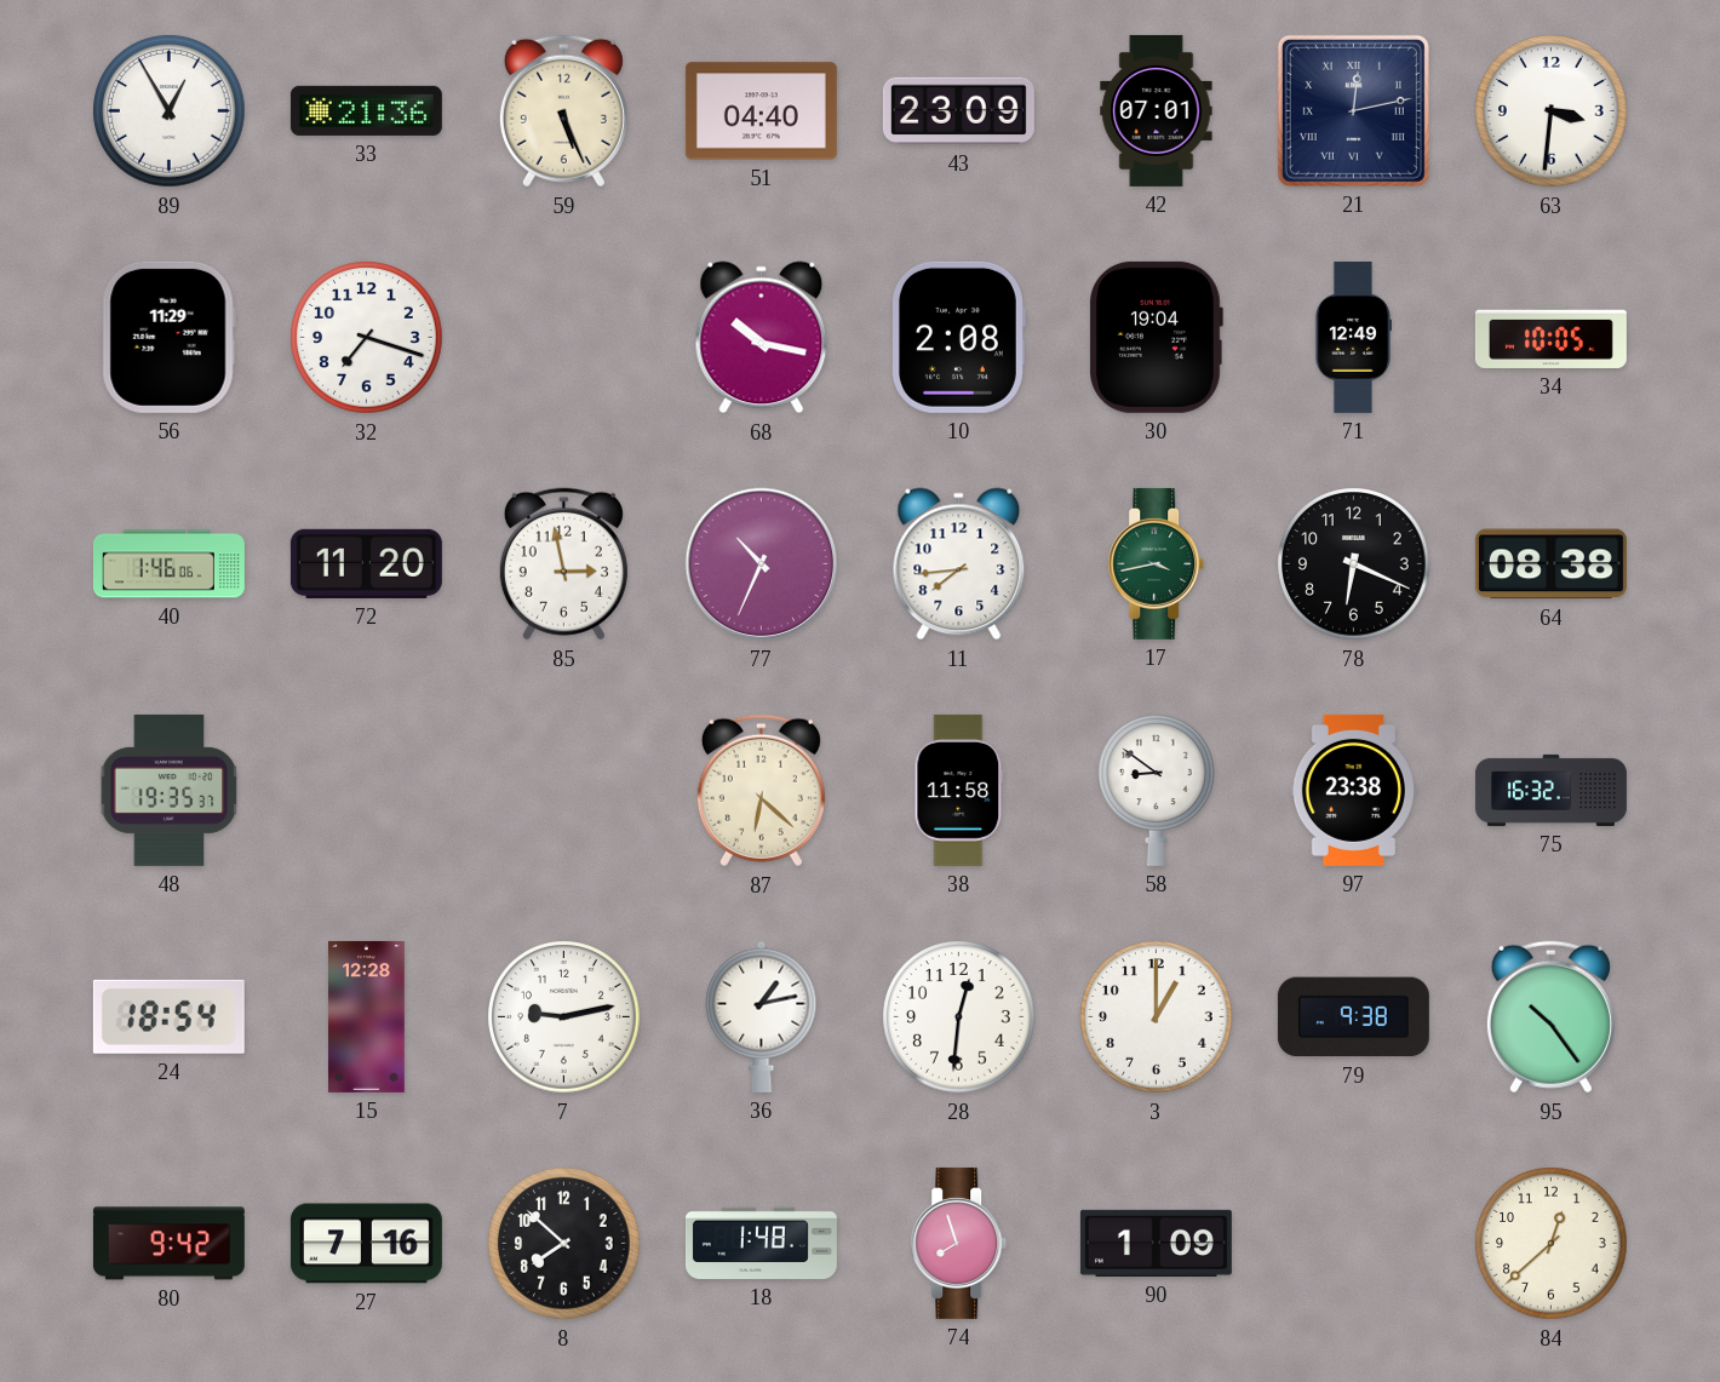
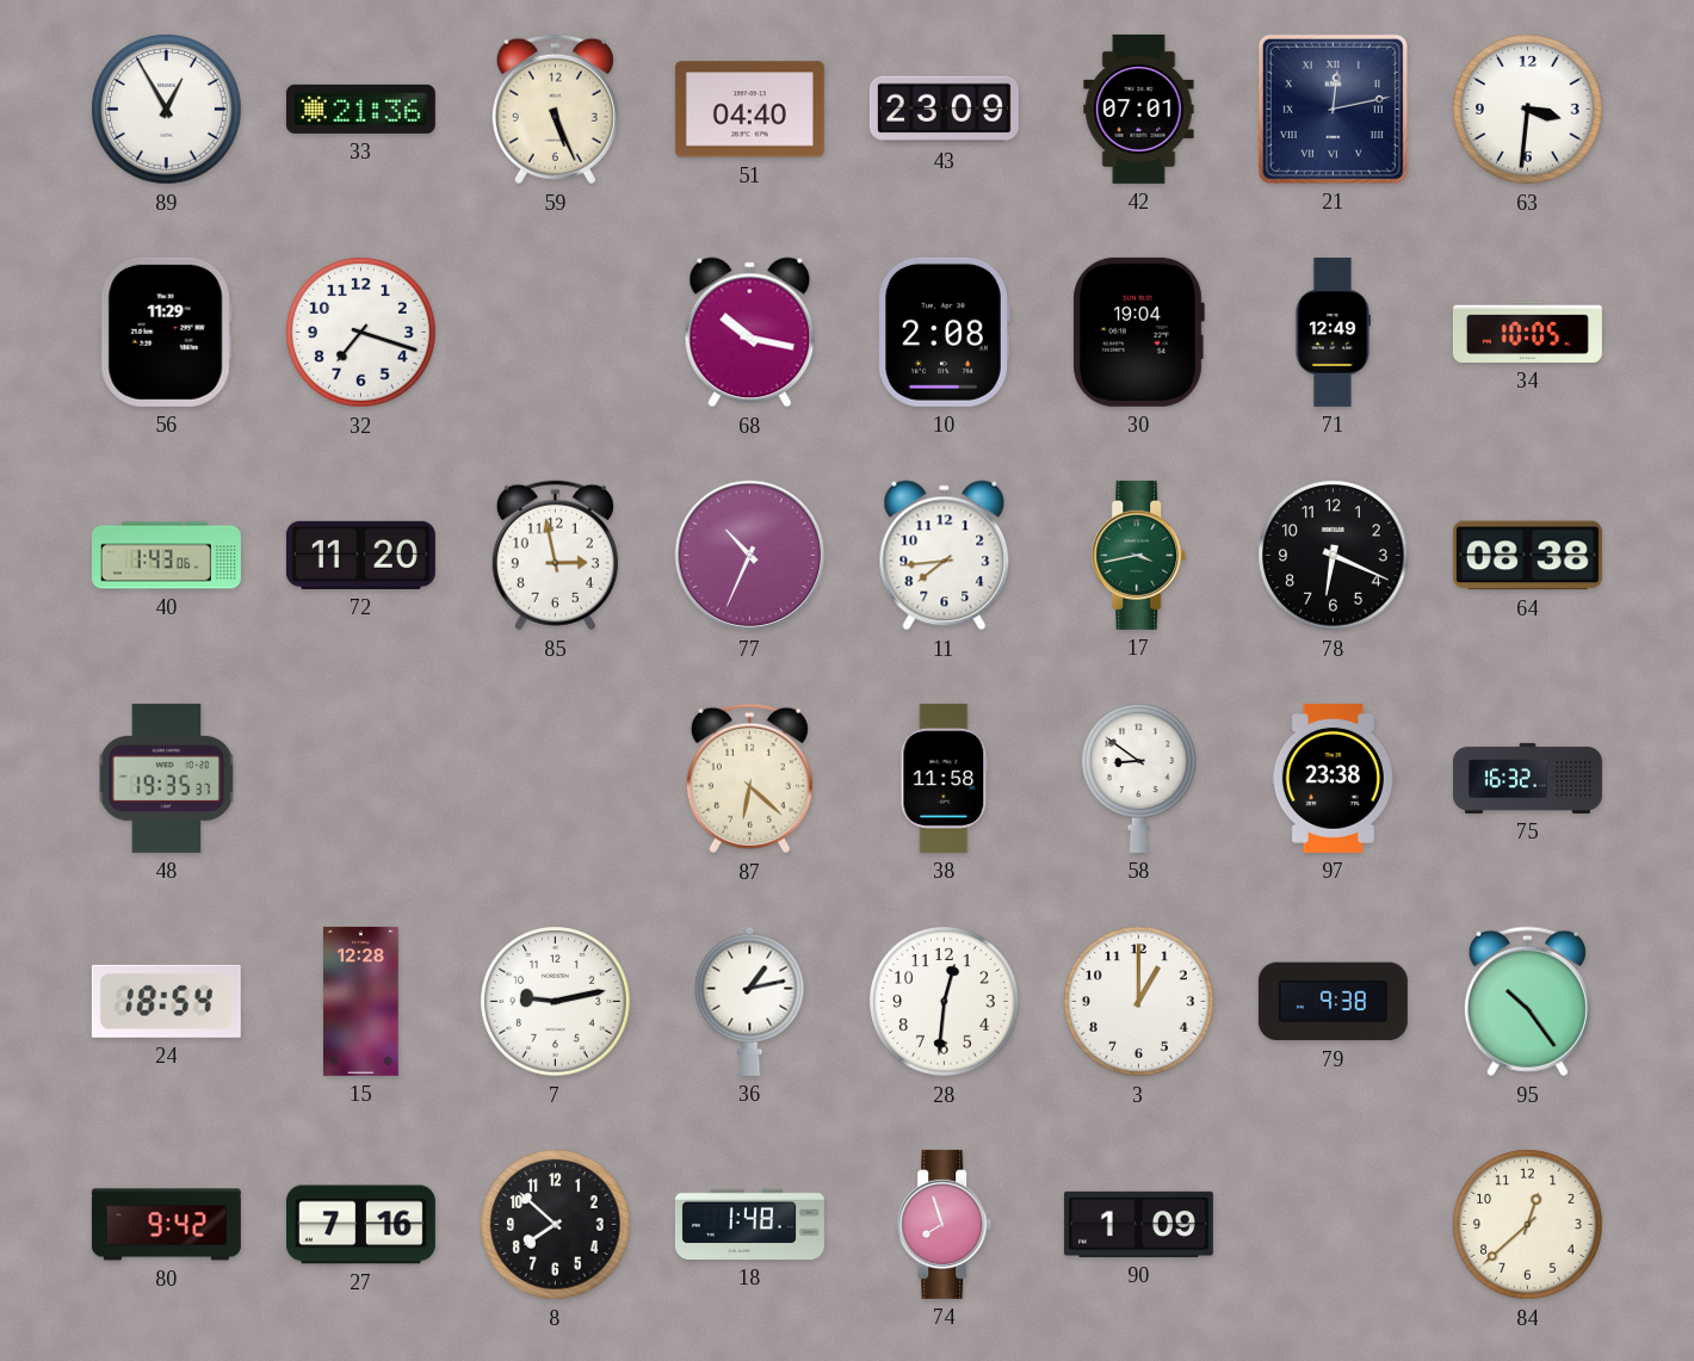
40: 1:46 -> 1:43 (166, 556)
